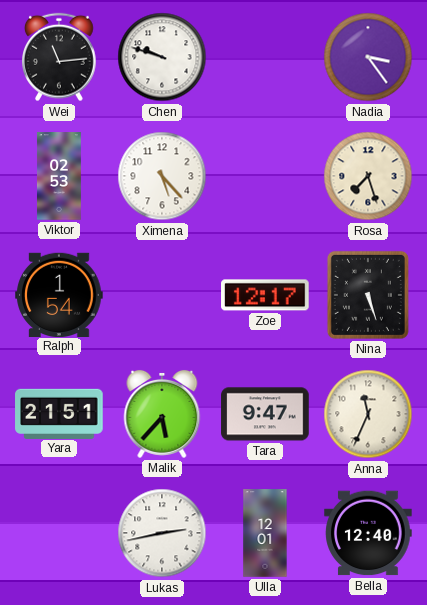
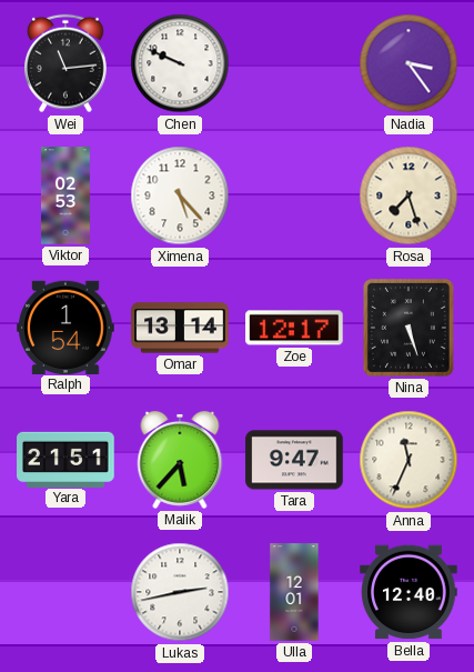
Chen: 9:48 -> 9:49 (180, 63)
Omar: none -> 13:14 (180, 328)
